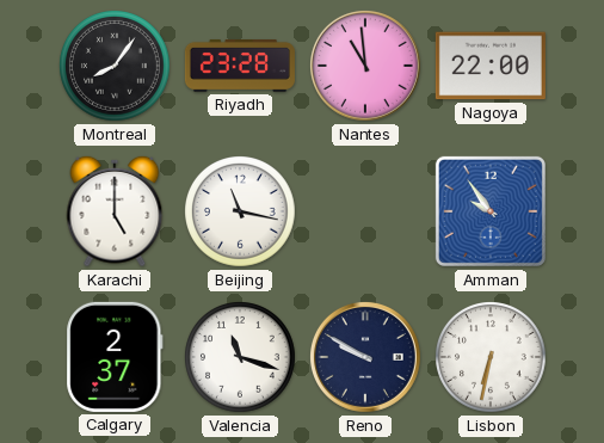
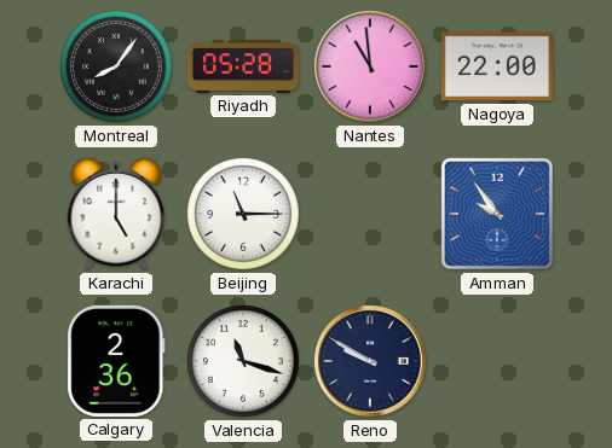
Riyadh: 23:28 -> 05:28 (243, 66)
Beijing: 11:17 -> 11:15 (244, 215)
Calgary: 2:37 -> 2:36 (116, 361)
Lisbon: 6:32 -> none (492, 358)
